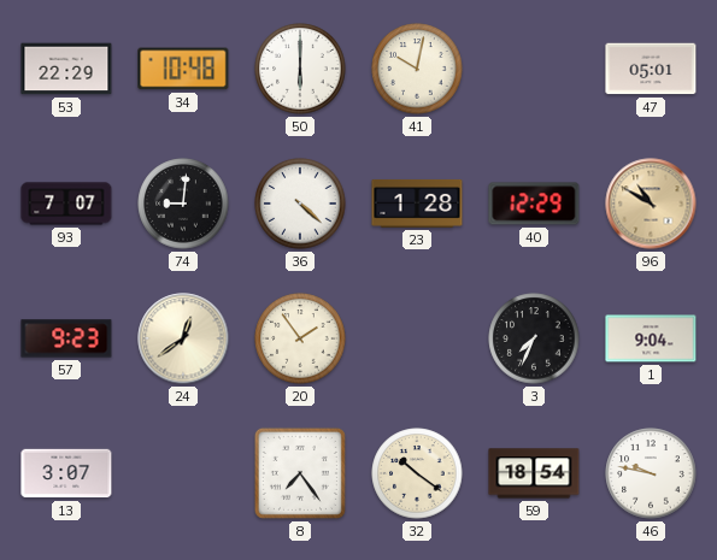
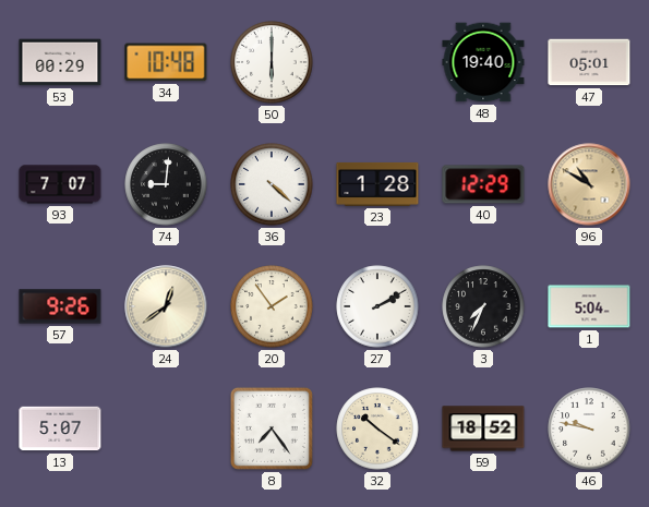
53: 22:29 -> 00:29 (60, 62)
41: 10:02 -> none (417, 69)
48: none -> 19:40 (483, 62)
57: 9:23 -> 9:26 (60, 306)
27: none -> 2:10 (377, 306)
1: 9:04 -> 5:04 (589, 306)
13: 3:07 -> 5:07 (60, 428)
59: 18:54 -> 18:52 (483, 428)
